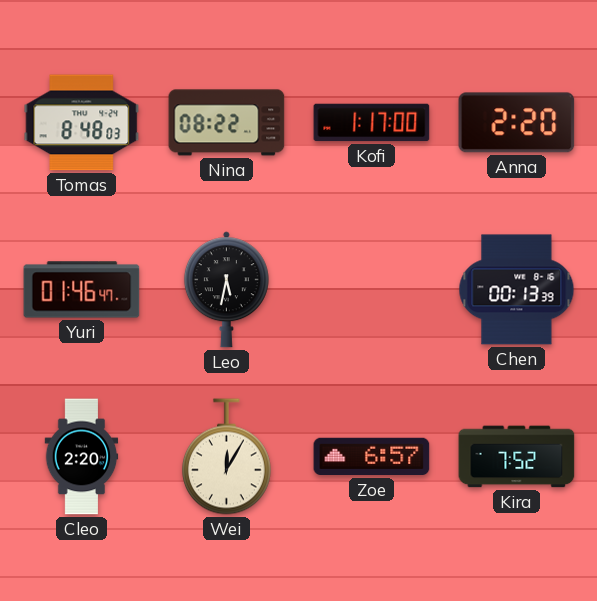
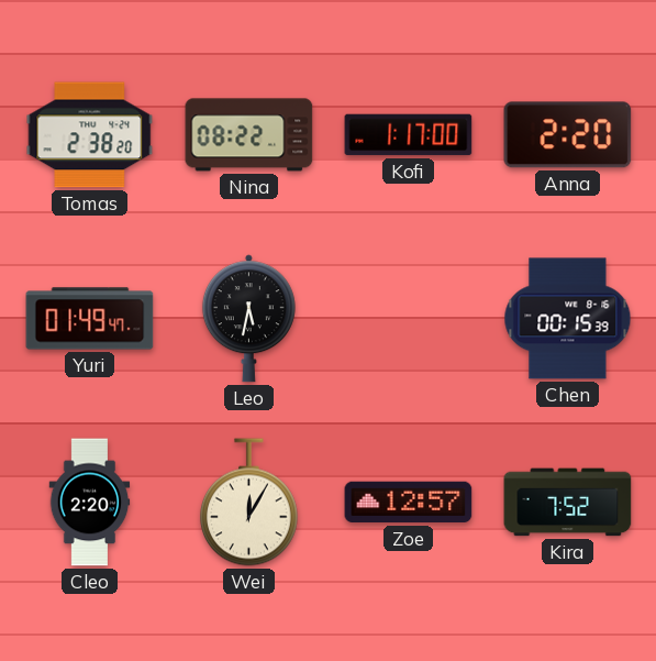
Tomas: 8:48 -> 2:38 (90, 135)
Yuri: 01:46 -> 01:49 (90, 319)
Chen: 00:13 -> 00:15 (568, 319)
Zoe: 6:57 -> 12:57 (409, 503)
